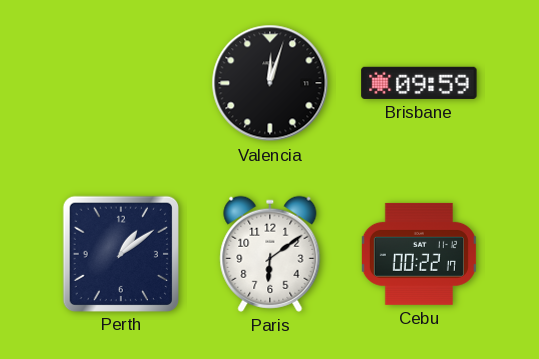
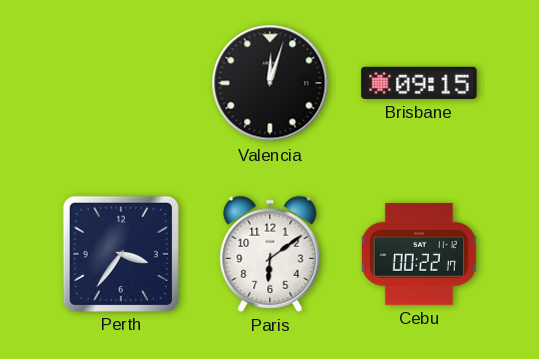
Brisbane: 09:59 -> 09:15 (419, 83)
Perth: 1:09 -> 3:36 (120, 253)
